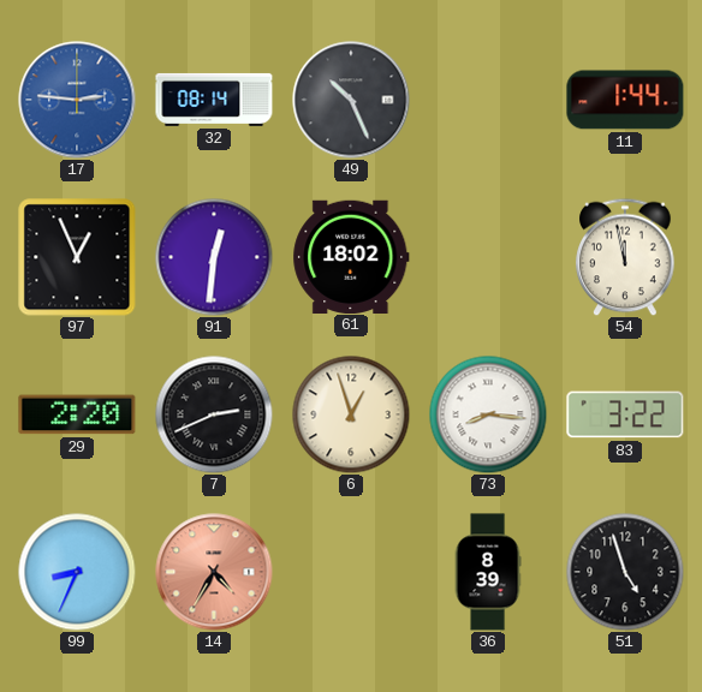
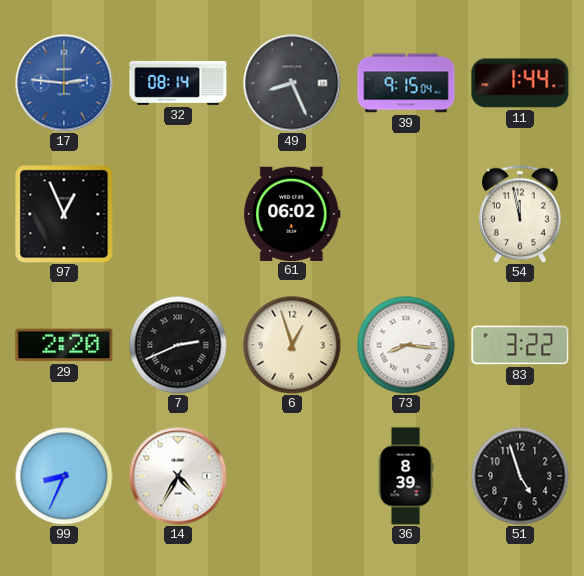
49: 10:26 -> 8:26 (292, 83)
39: none -> 9:15 (406, 83)
91: 12:31 -> none (214, 257)
61: 18:02 -> 06:02 (292, 213)
14 dial: salmon -> white (178, 476)
